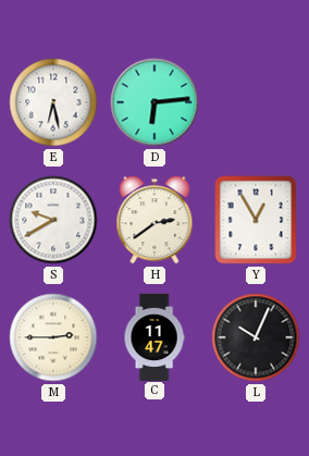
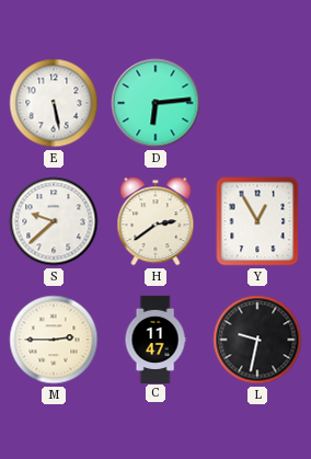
E: 6:28 -> 5:28 (54, 103)
S: 9:40 -> 9:38 (54, 221)
L: 10:04 -> 9:32 (257, 340)
